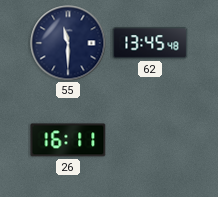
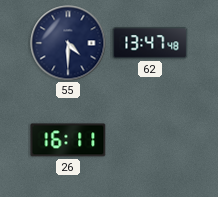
55: 11:30 -> 4:30 (68, 43)
62: 13:45 -> 13:47 (150, 43)
